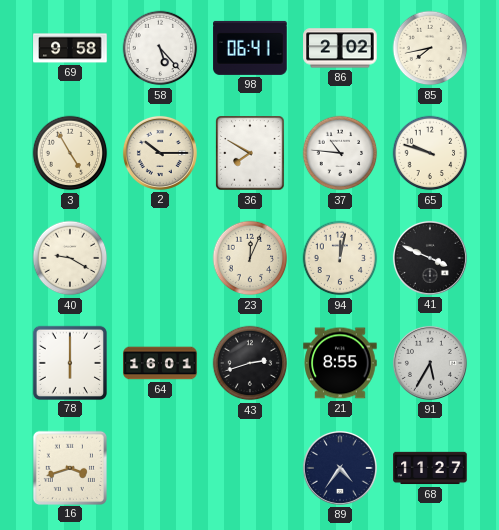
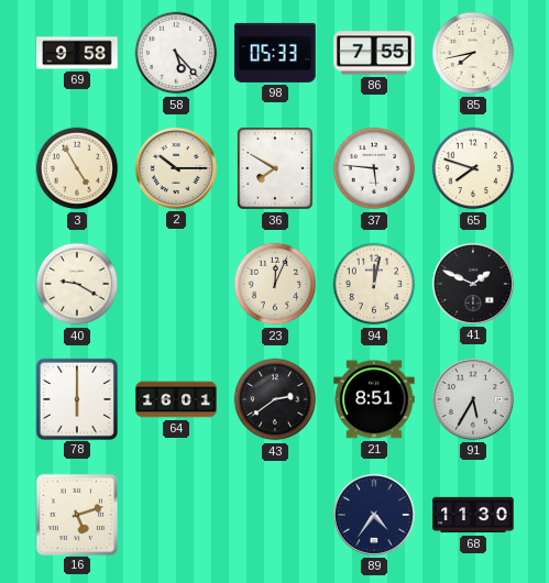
98: 06:41 -> 05:33 (275, 53)
86: 2:02 -> 7:55 (374, 53)
37: 10:46 -> 5:46 (374, 168)
65: 9:48 -> 7:48 (473, 168)
41: 3:49 -> 1:49 (473, 284)
43: 2:42 -> 2:39 (275, 399)
21: 8:55 -> 8:51 (374, 399)
16: 3:42 -> 5:12 (76, 514)
68: 11:27 -> 11:30 (473, 515)
